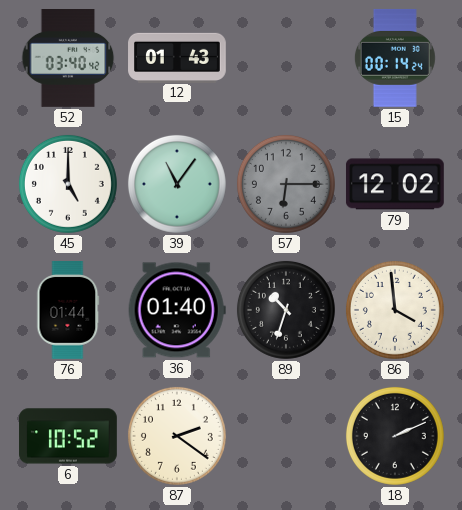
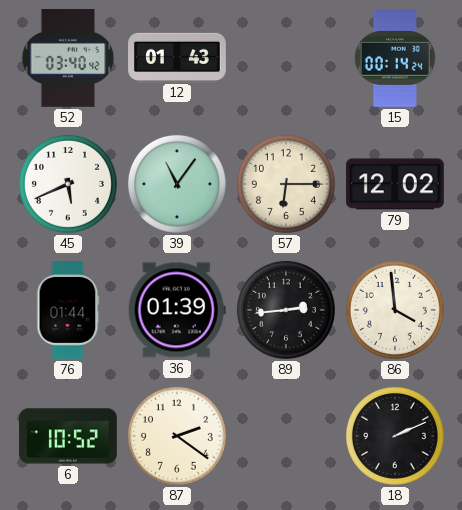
45: 5:00 -> 5:41 (68, 184)
57 dial: grey -> cream (286, 184)
36: 01:40 -> 01:39 (177, 310)
89: 10:33 -> 2:44 (286, 310)
